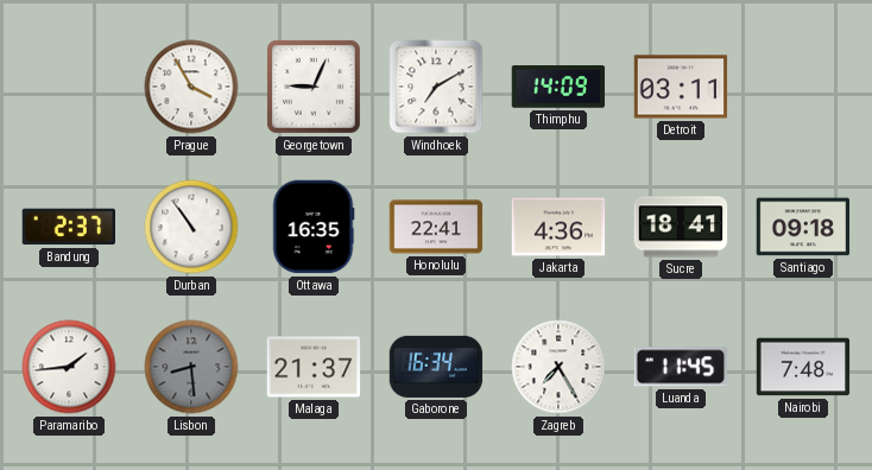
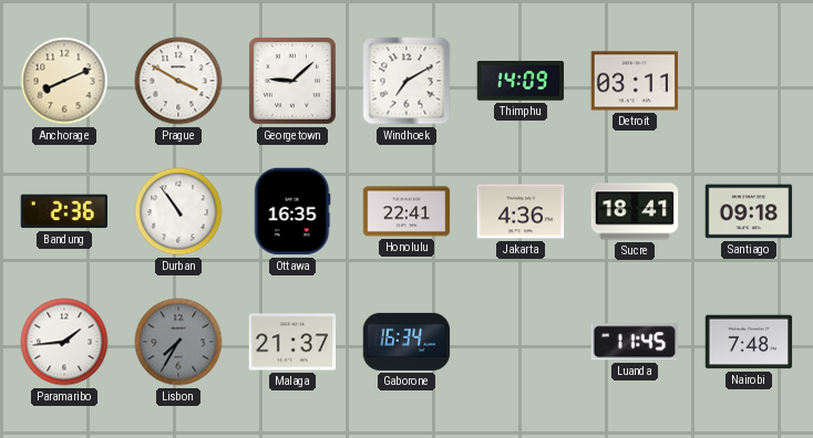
Anchorage: none -> 8:11 (64, 81)
Prague: 3:55 -> 3:50 (178, 81)
Georgetown: 9:04 -> 9:08 (292, 81)
Bandung: 2:37 -> 2:36 (63, 211)
Lisbon: 8:29 -> 7:35 (178, 342)
Zagreb: 7:25 -> none (558, 367)
